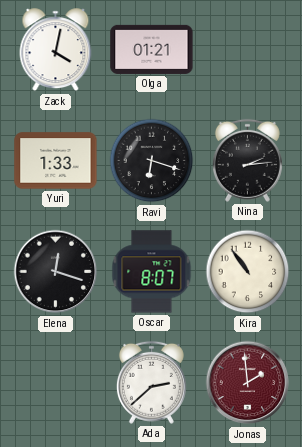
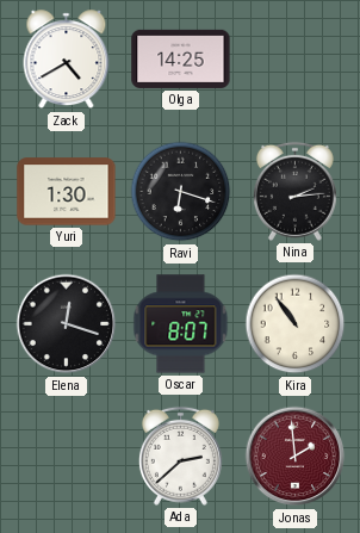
Zack: 4:02 -> 4:40 (67, 60)
Olga: 01:21 -> 14:25 (181, 58)
Yuri: 1:33 -> 1:30 (67, 192)
